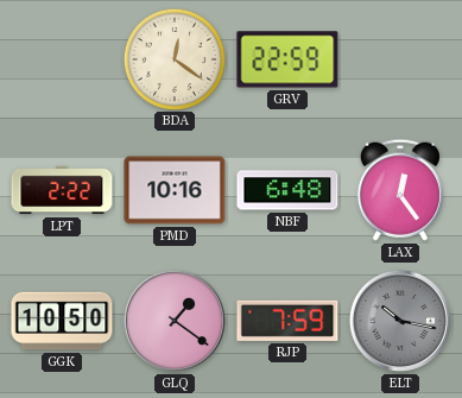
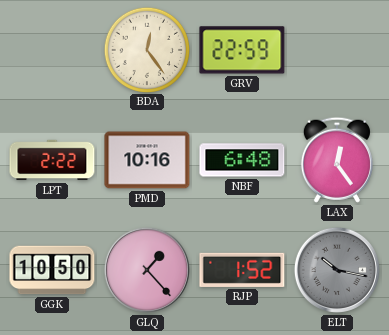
BDA: 12:21 -> 12:24 (146, 49)
GLQ: 1:21 -> 1:23 (147, 270)
RJP: 7:59 -> 1:52 (242, 270)
